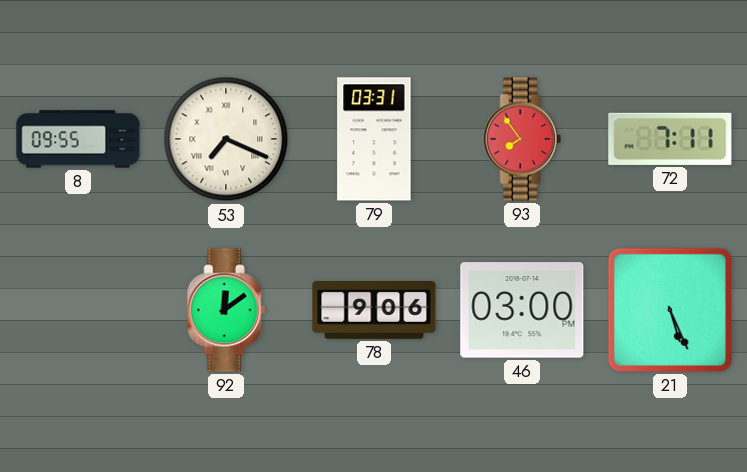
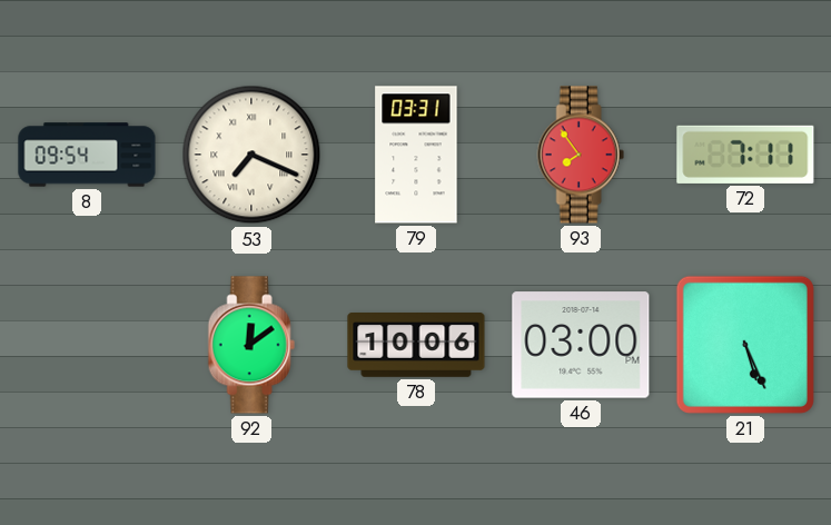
8: 09:55 -> 09:54 (87, 155)
78: 9:06 -> 10:06 (416, 346)
